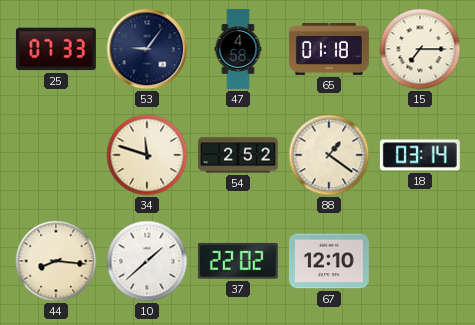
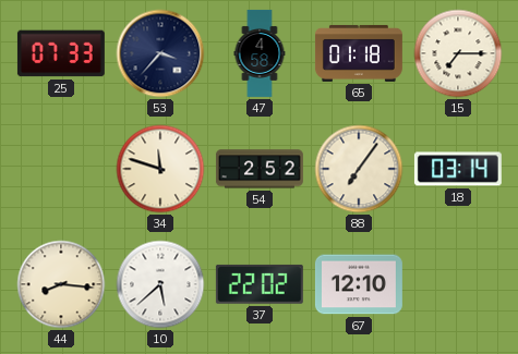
53: 9:06 -> 3:37 (160, 53)
88: 1:21 -> 7:06 (359, 169)
10: 1:38 -> 5:38 (160, 284)
